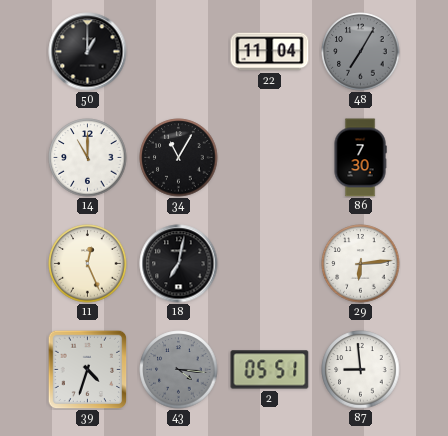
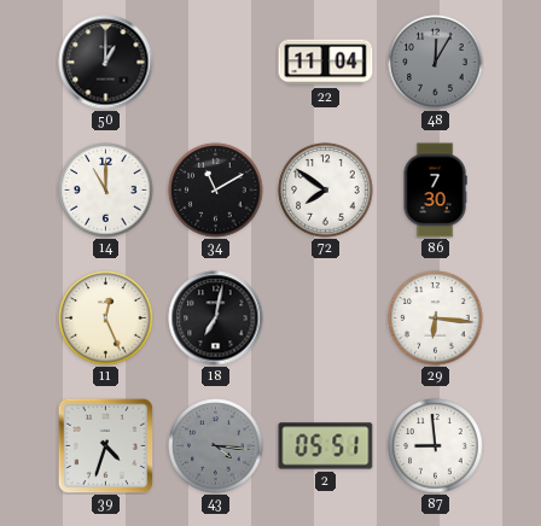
48: 7:05 -> 12:05 (436, 63)
34: 11:05 -> 11:10 (216, 191)
72: none -> 7:51 (326, 191)
29: 6:14 -> 6:16 (436, 318)
